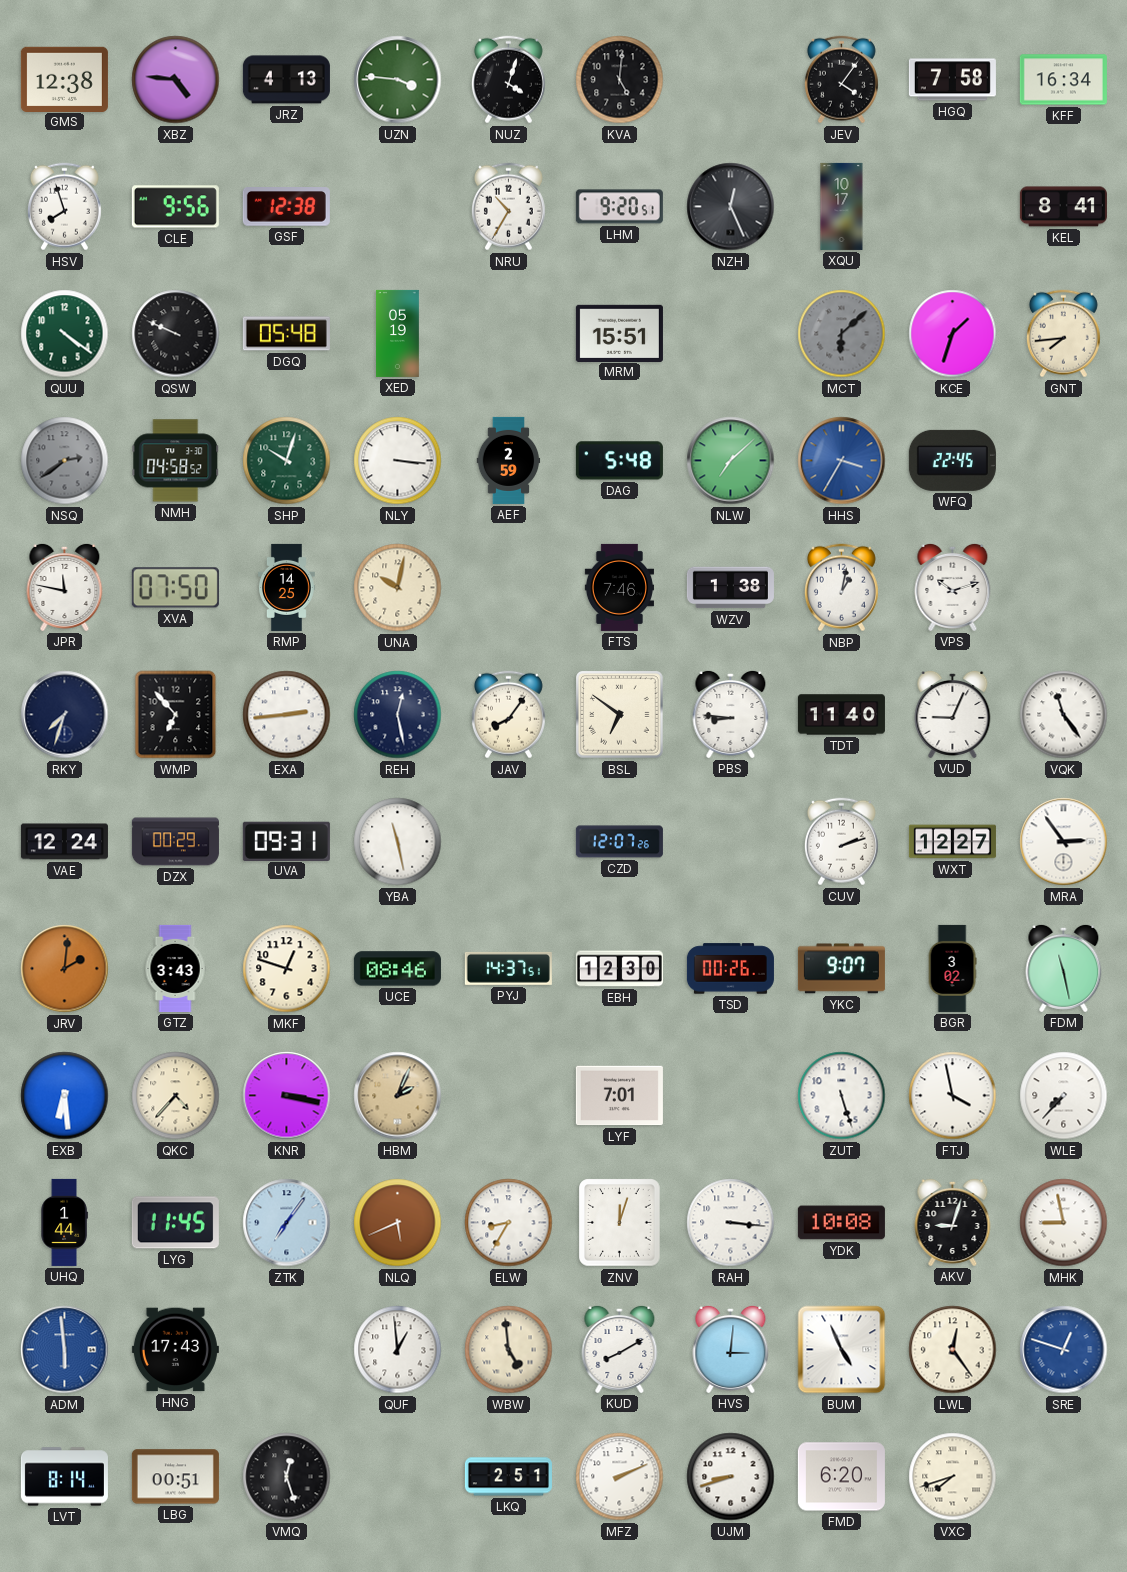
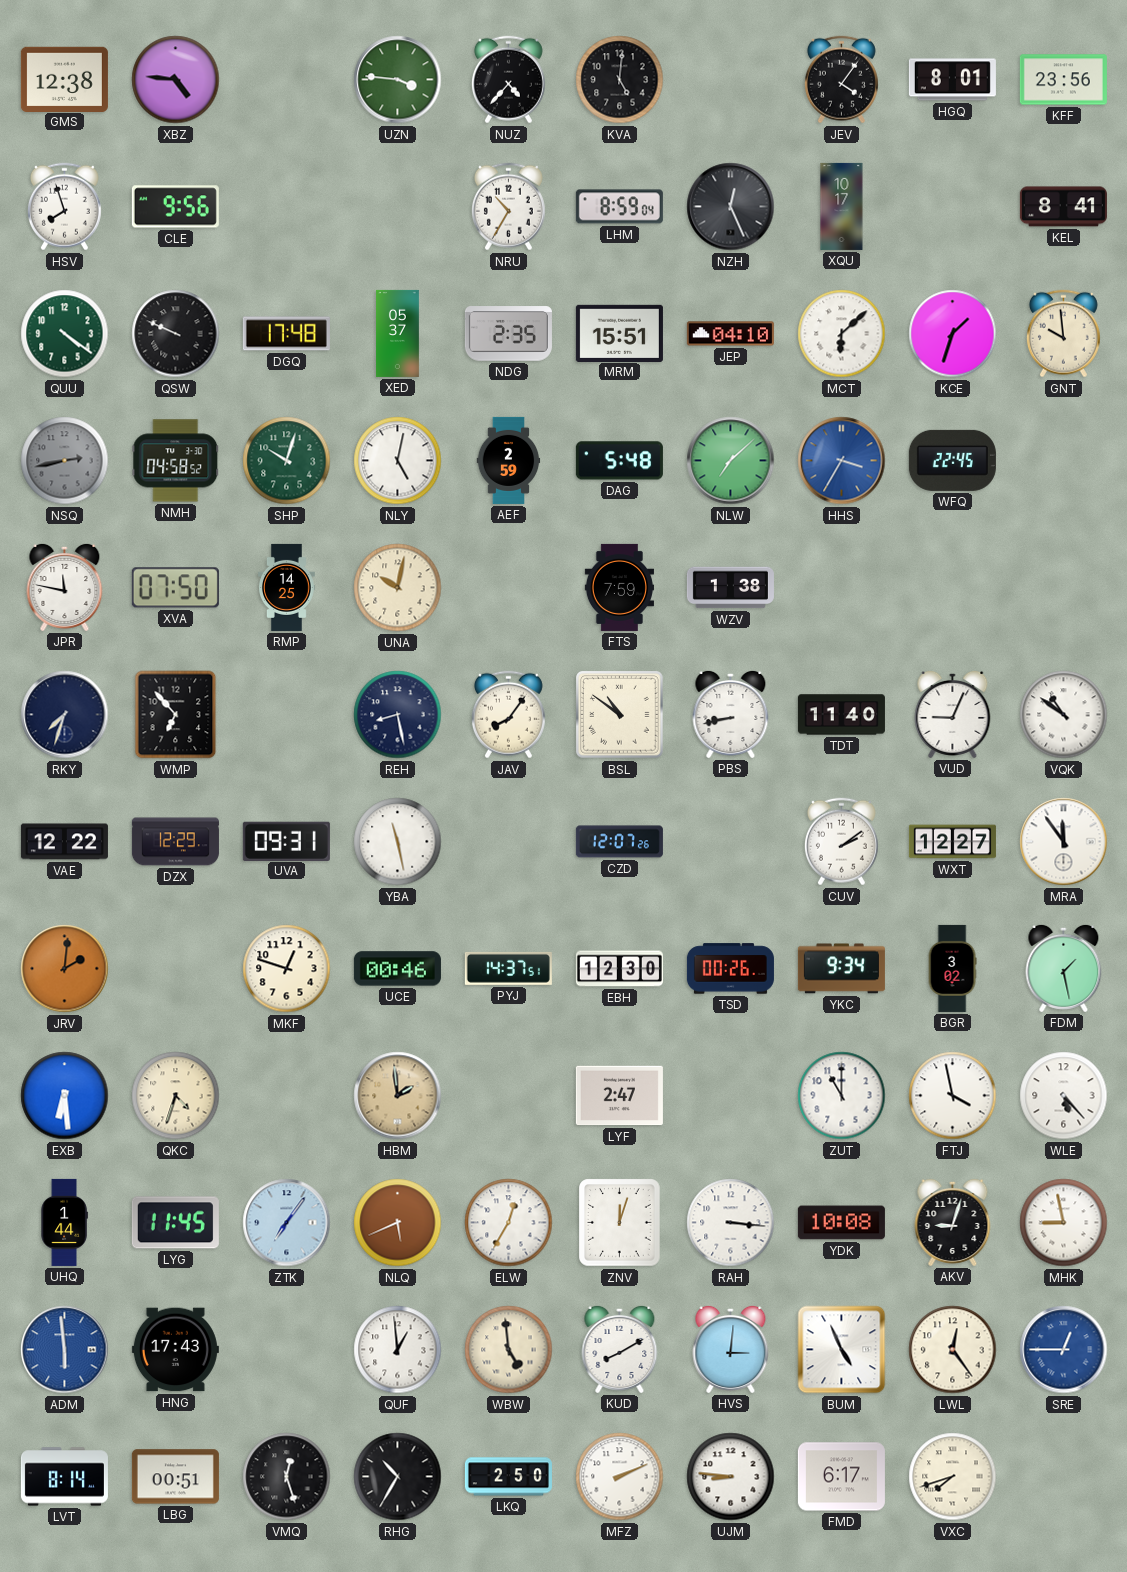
JRZ: 4:13 -> none (286, 80)
NUZ: 4:03 -> 4:37 (508, 80)
HGQ: 7:58 -> 8:01 (952, 80)
KFF: 16:34 -> 23:56 (1063, 80)
GSF: 12:38 -> none (286, 207)
LHM: 9:20 -> 8:59 (619, 207)
DGQ: 05:48 -> 17:48 (286, 334)
XED: 05:19 -> 05:37 (398, 333)
NDG: none -> 2:35 (508, 334)
JEP: none -> 04:10 (730, 334)
MCT dial: grey -> white (842, 334)
GNT: 7:44 -> 9:59 (1063, 334)
NSQ: 2:39 -> 2:43 (65, 461)
NLY: 3:16 -> 5:02 (398, 461)
FTS: 7:46 -> 7:59 (619, 587)
NBP: 1:02 -> none (841, 588)
VPS: 10:12 -> none (953, 587)
EXA: 2:44 -> none (287, 715)
REH: 12:28 -> 8:28 (398, 715)
BSL: 6:51 -> 10:51 (620, 715)
PBS: 8:46 -> 8:43 (731, 714)
VQK: 11:24 -> 10:51 (1064, 715)
VAE: 12:24 -> 12:22 (64, 842)
DZX: 00:29 -> 12:29 (175, 842)
CUV: 2:12 -> 2:09 (841, 842)
MRA: 2:54 -> 11:54 (1064, 842)
GTZ: 3:43 -> none (175, 968)
UCE: 08:46 -> 00:46 (397, 969)
YKC: 9:07 -> 9:34 (841, 969)
FDM: 11:28 -> 1:28 (1064, 968)
QKC: 4:37 -> 4:33 (176, 1096)
KNR: 3:17 -> none (287, 1096)
HBM: 2:04 -> 1:59 (398, 1096)
LYF: 7:01 -> 2:47 (619, 1096)
ZUT: 5:27 -> 11:00 (842, 1096)
WLE: 7:37 -> 5:23 (1064, 1096)
ELW: 8:35 -> 12:35 (509, 1223)
SRE: 12:48 -> 12:45 (1064, 1350)
RHG: none -> 10:35 (398, 1477)
LKQ: 2:51 -> 2:50 (508, 1477)
UJM: 8:42 -> 8:46 (731, 1477)
FMD: 6:20 -> 6:17 (841, 1477)
